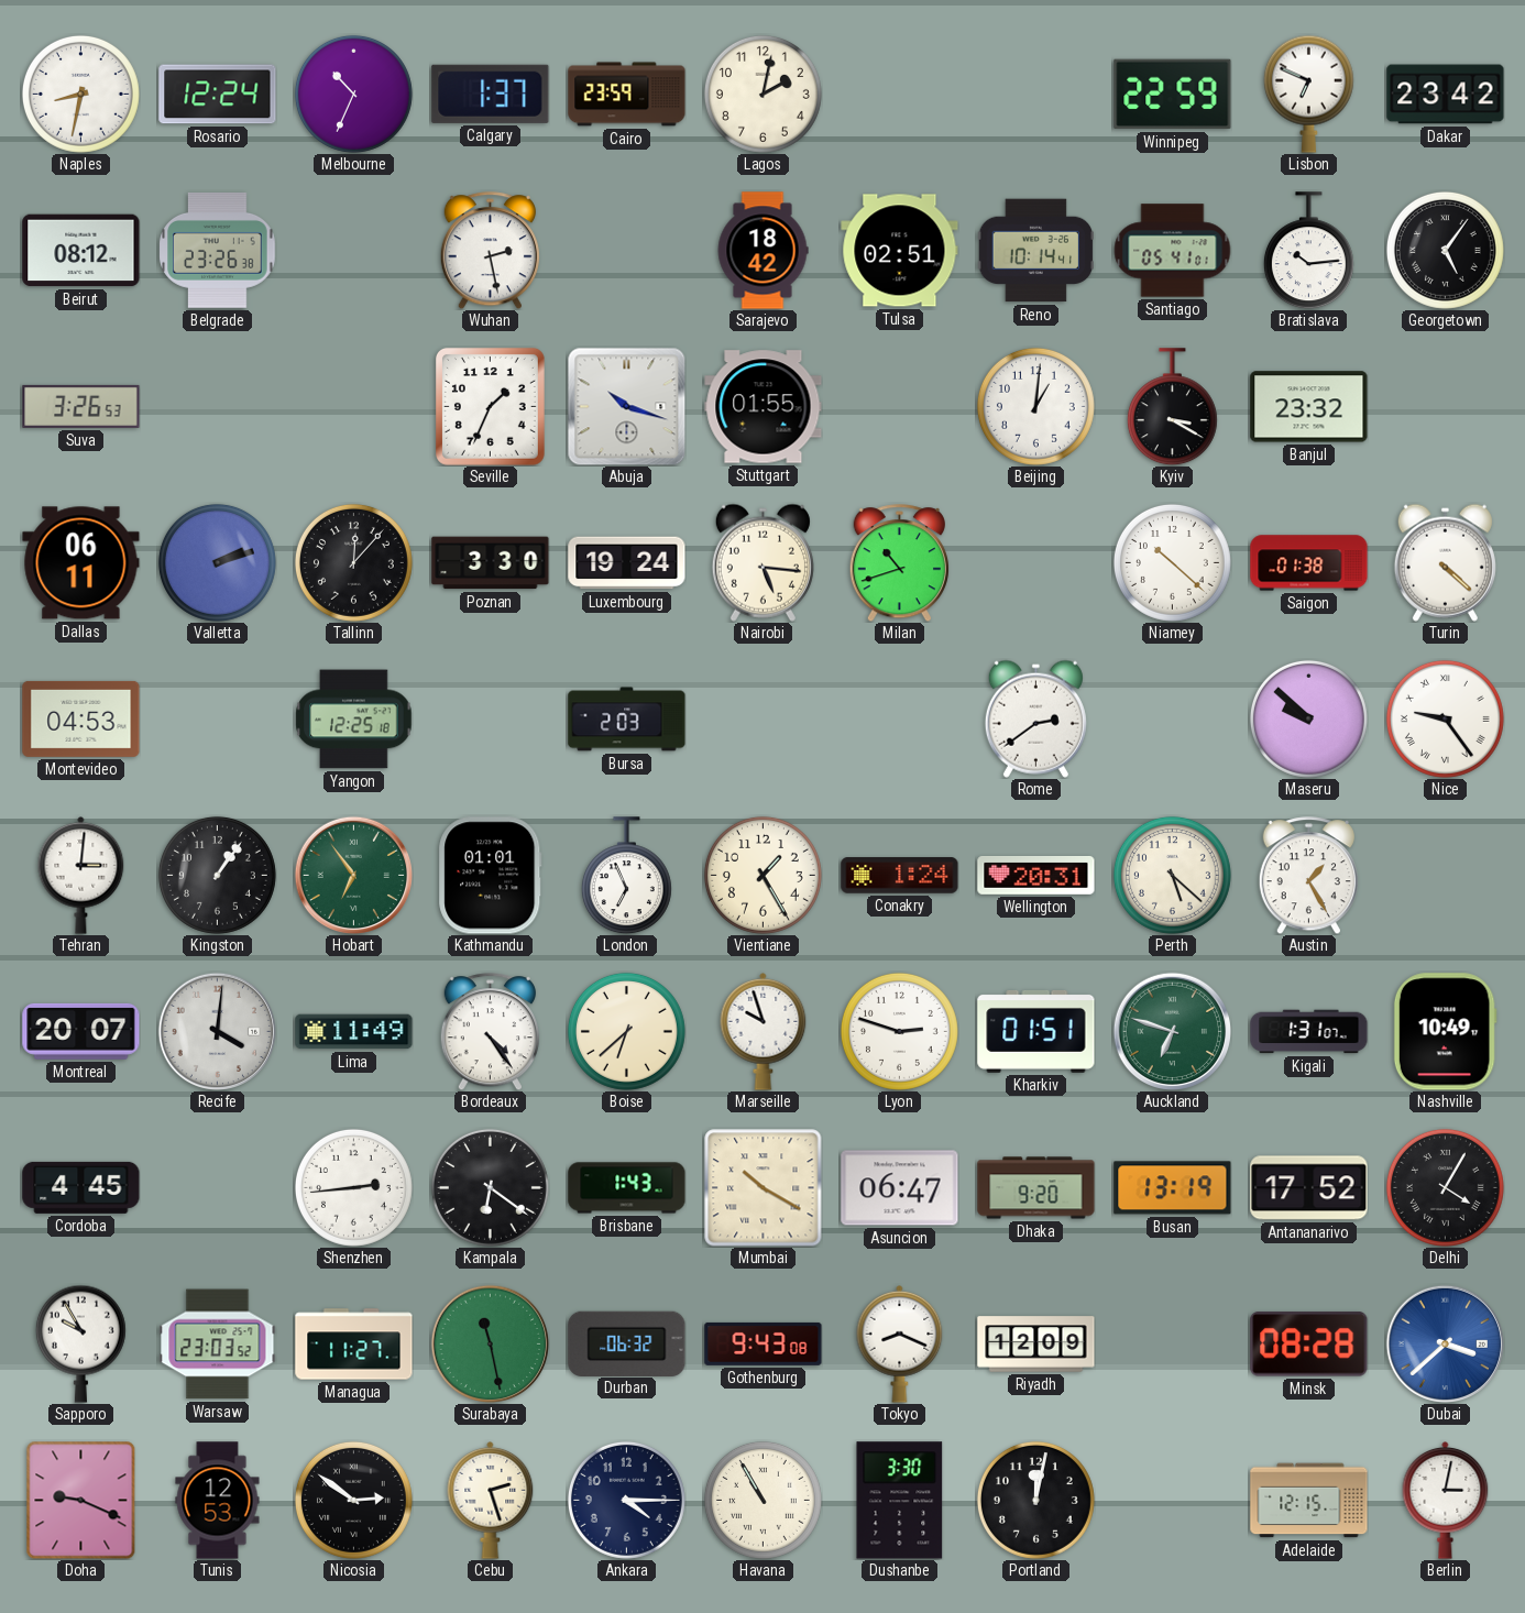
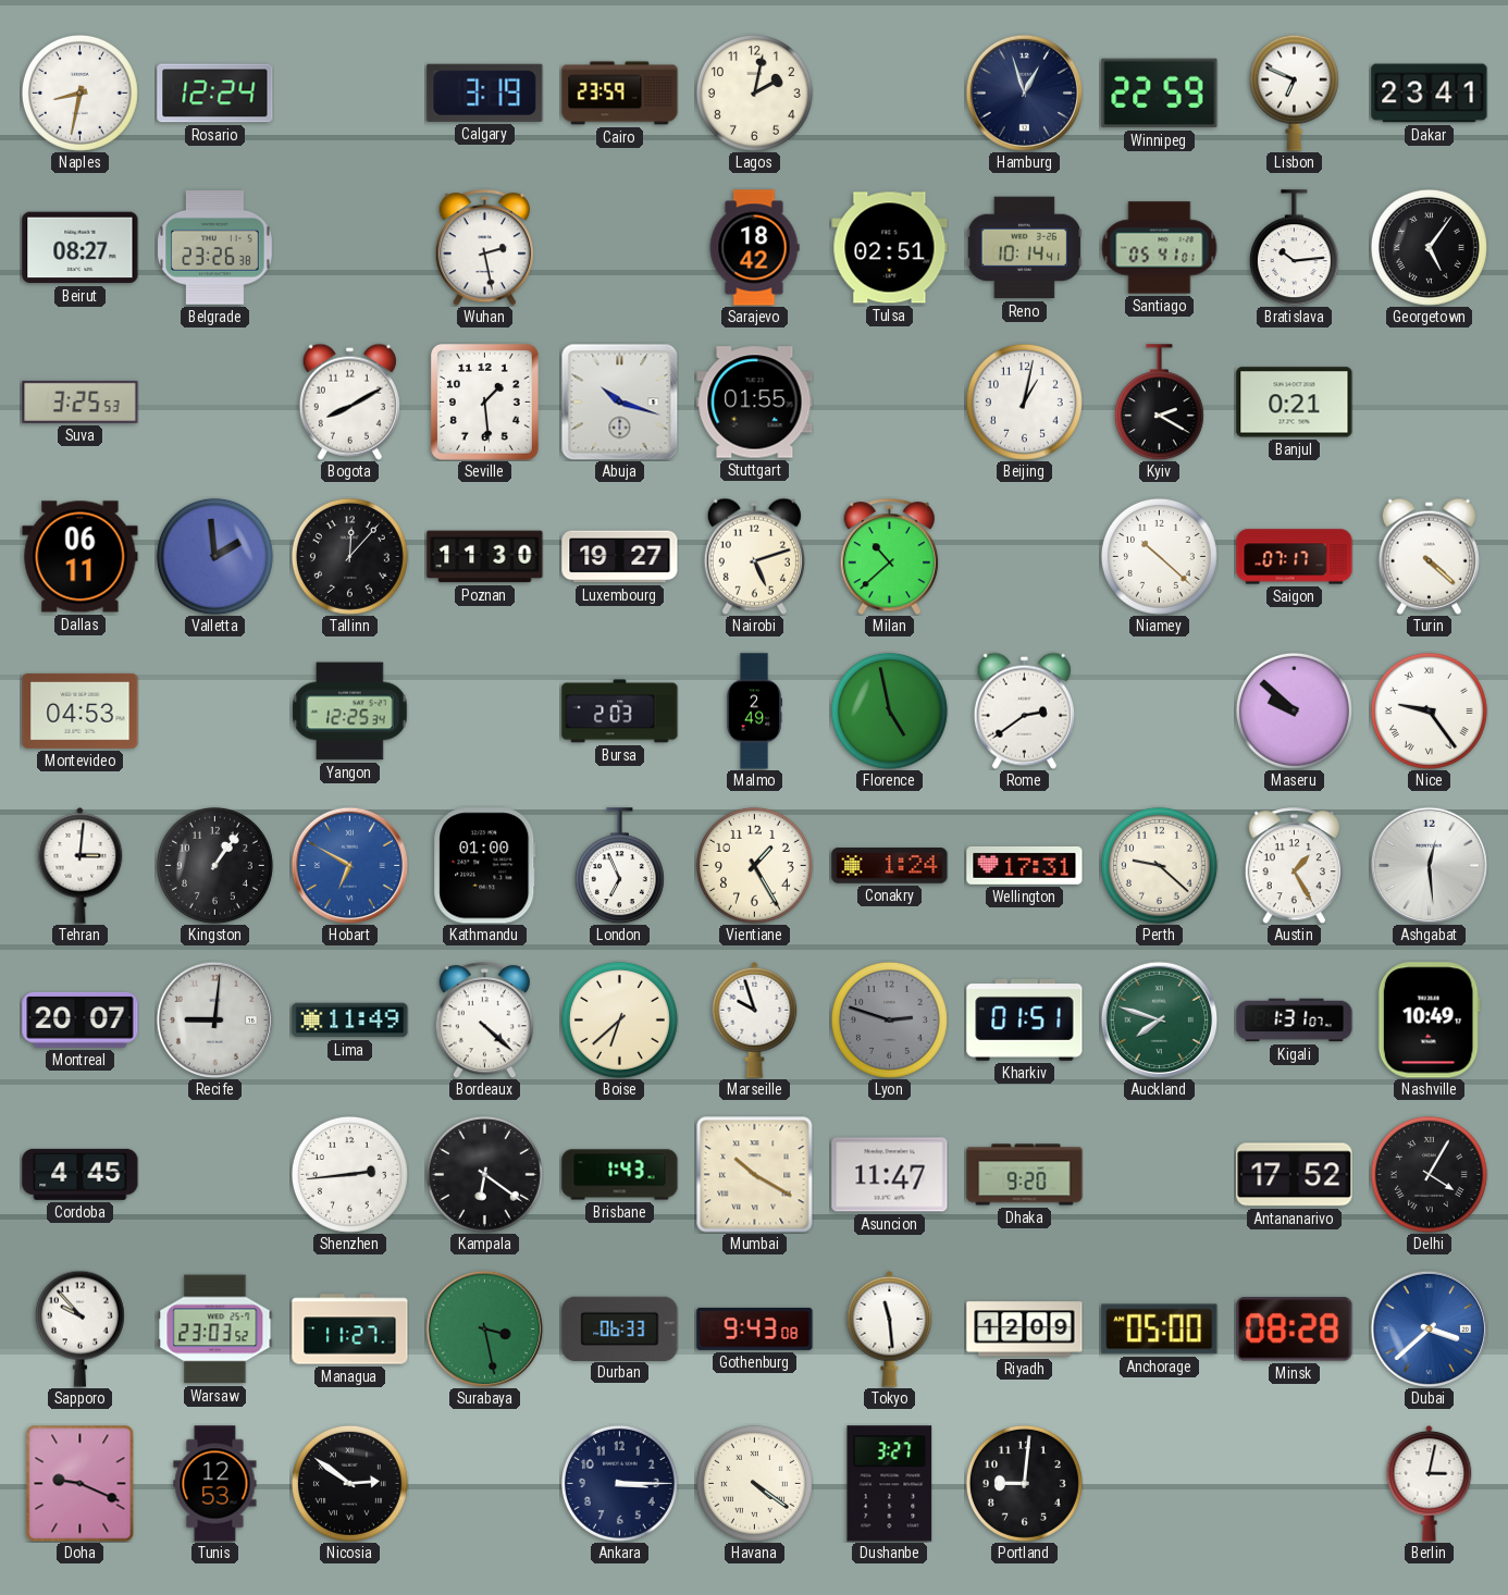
Melbourne: 10:34 -> none (353, 94)
Calgary: 1:37 -> 3:19 (485, 92)
Hamburg: none -> 12:57 (1024, 92)
Dakar: 23:42 -> 23:41 (1430, 94)
Beirut: 08:12 -> 08:27 (81, 248)
Suva: 3:26 -> 3:25 (81, 401)
Bogota: none -> 8:10 (349, 401)
Seville: 1:34 -> 1:29 (484, 401)
Beijing: 1:01 -> 1:02 (1024, 401)
Kyiv: 3:20 -> 2:20 (1159, 403)
Banjul: 23:32 -> 0:21 (1295, 403)
Valletta: 2:12 -> 1:59 (214, 556)
Poznan: 3:30 -> 11:30 (485, 557)
Luxembourg: 19:24 -> 19:27 (620, 557)
Nairobi: 5:16 -> 5:12 (754, 556)
Milan: 10:42 -> 10:38 (889, 557)
Saigon: 01:38 -> 07:17 (1295, 557)
Yangon: 12:25:18 -> 12:25:34 (350, 712)
Malmo: none -> 2:49 (754, 712)
Florence: none -> 4:58 (889, 710)
Hobart: 6:54 -> 6:50 (349, 865)
Hobart dial: green -> blue (349, 865)
Kathmandu: 01:01 -> 01:00 (485, 866)
Wellington: 20:31 -> 17:31 (1025, 865)
Perth: 5:22 -> 9:22 (1159, 865)
Ashgabat: none -> 12:29 (1429, 865)
Recife: 4:01 -> 9:01 (214, 1019)
Bordeaux: 4:24 -> 4:22 (484, 1021)
Lyon dial: white -> grey (889, 1019)
Auckland: 6:48 -> 7:48 (1159, 1019)
Asuncion: 06:47 -> 11:47 (890, 1175)
Busan: 13:19 -> none (1173, 1188)
Sapporo: 9:55 -> 9:53 (79, 1328)
Surabaya: 11:28 -> 3:28 (484, 1328)
Durban: 06:32 -> 06:33 (620, 1328)
Tokyo: 8:19 -> 11:29 (890, 1330)
Anchorage: none -> 05:00 (1160, 1330)
Cebu: 2:27 -> none (491, 1501)
Ankara: 4:15 -> 3:15 (619, 1483)
Havana: 10:55 -> 4:21 (754, 1483)
Dushanbe: 3:30 -> 3:27 (890, 1484)
Portland: 12:02 -> 9:01 (1024, 1483)
Adelaide: 12:15 -> none (1309, 1501)
